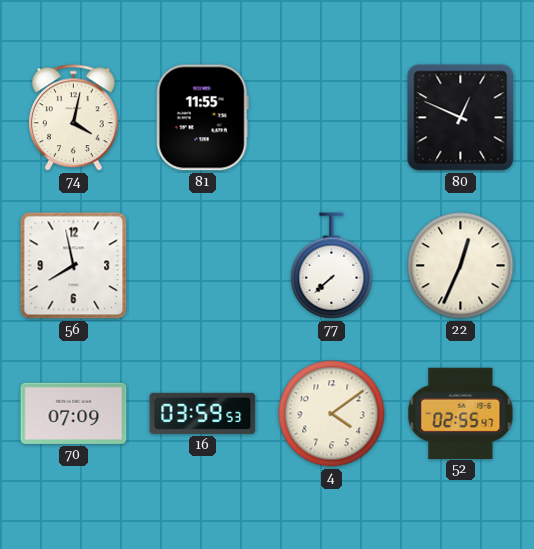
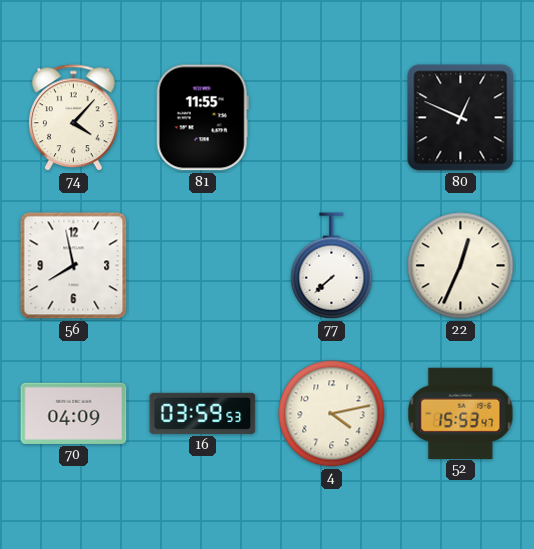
74: 4:02 -> 4:07 (74, 118)
70: 07:09 -> 04:09 (74, 413)
4: 4:09 -> 4:13 (332, 414)
52: 02:55 -> 15:53 (461, 413)
